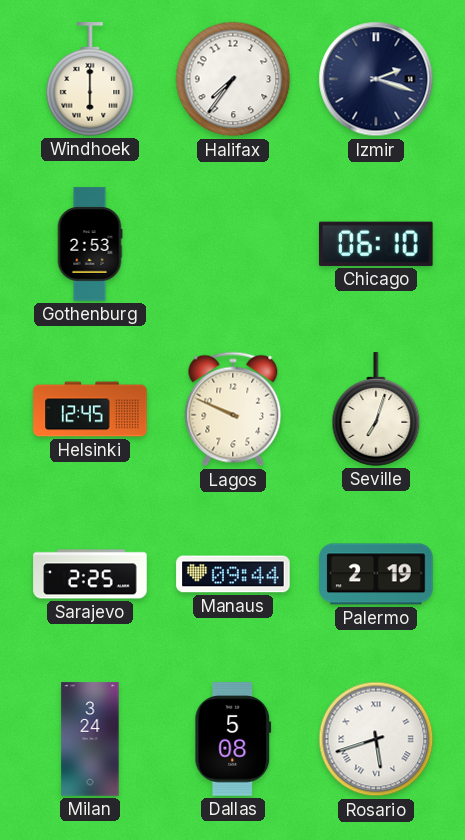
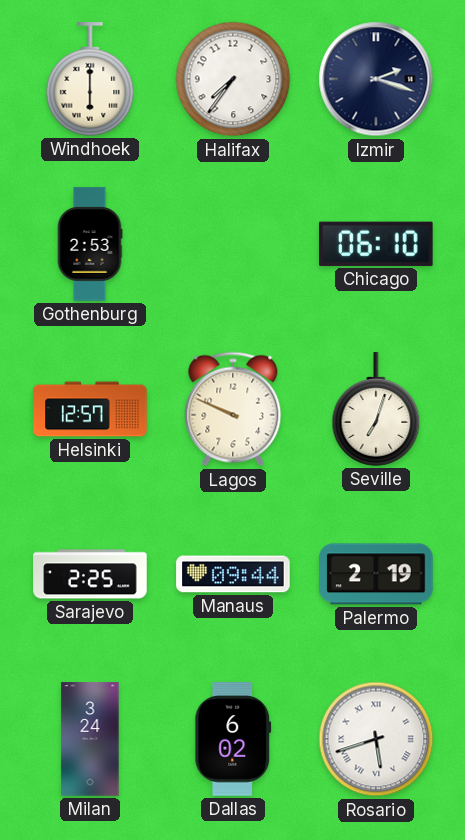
Helsinki: 12:45 -> 12:57 (90, 409)
Dallas: 5:08 -> 6:02 (233, 739)
